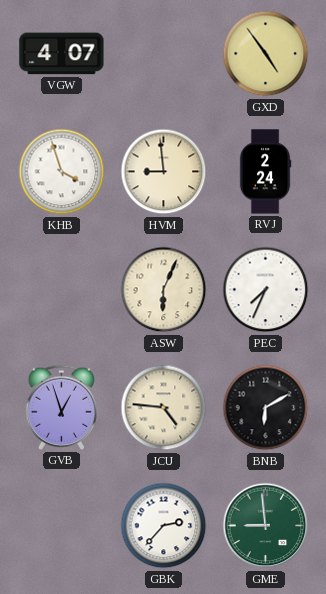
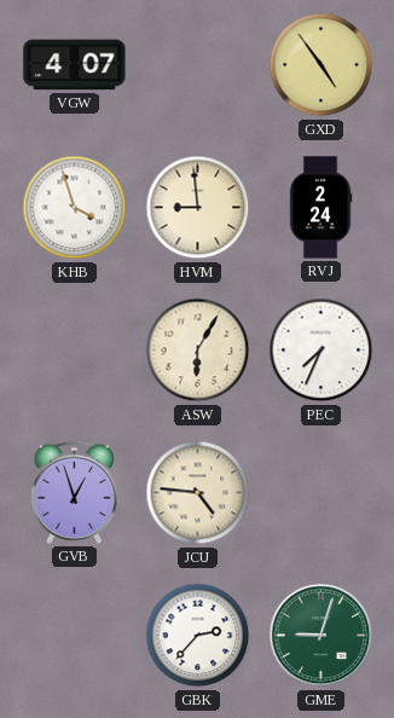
ASW: 6:04 -> 6:05 (198, 351)
BNB: 6:10 -> none (266, 408)
GME: 8:59 -> 9:03 (321, 636)
